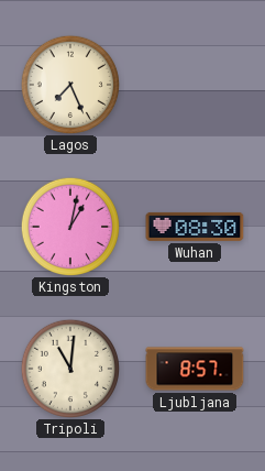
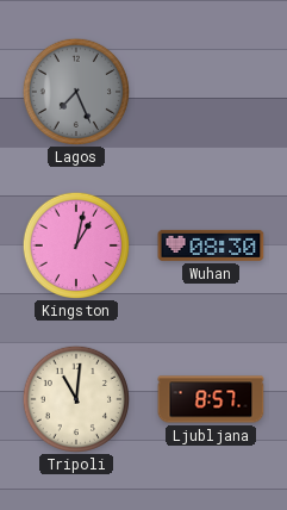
Lagos dial: cream -> grey (75, 91)
